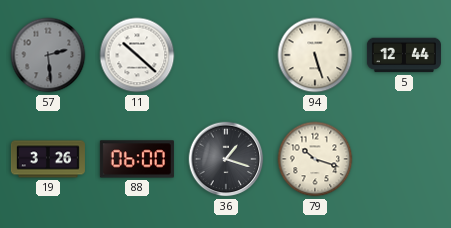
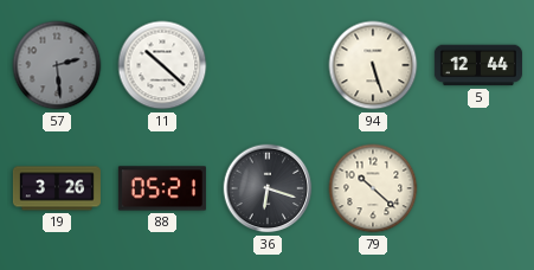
88: 06:00 -> 05:21 (162, 188)
36: 1:18 -> 6:18 (268, 188)
79: 10:18 -> 10:22 (373, 188)
